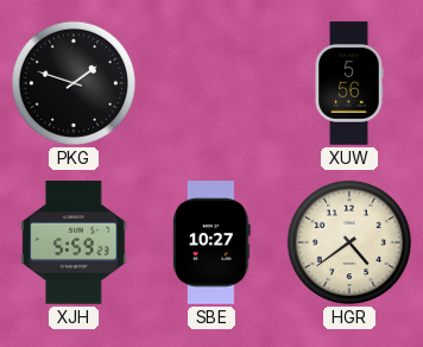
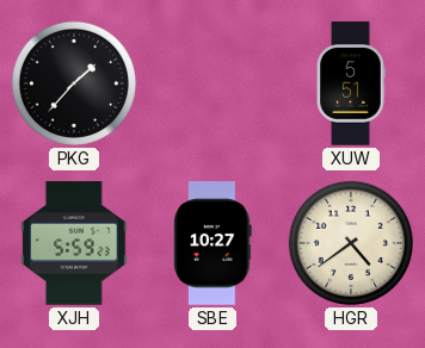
PKG: 1:48 -> 1:37 (74, 83)
XUW: 5:56 -> 5:51 (351, 83)
